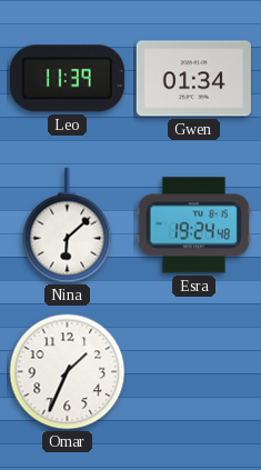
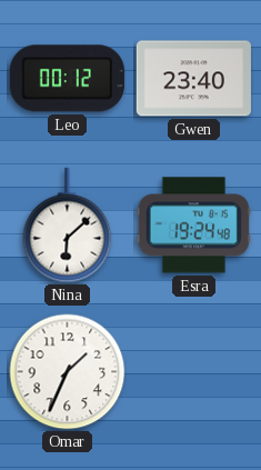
Leo: 11:39 -> 00:12 (67, 79)
Gwen: 01:34 -> 23:40 (193, 79)
